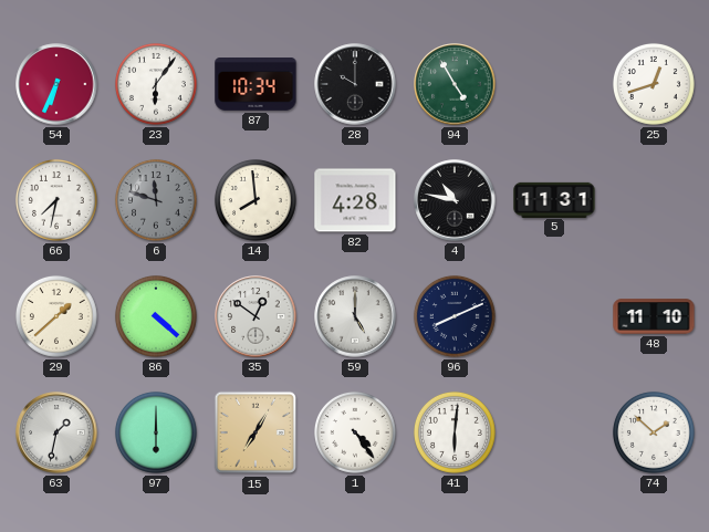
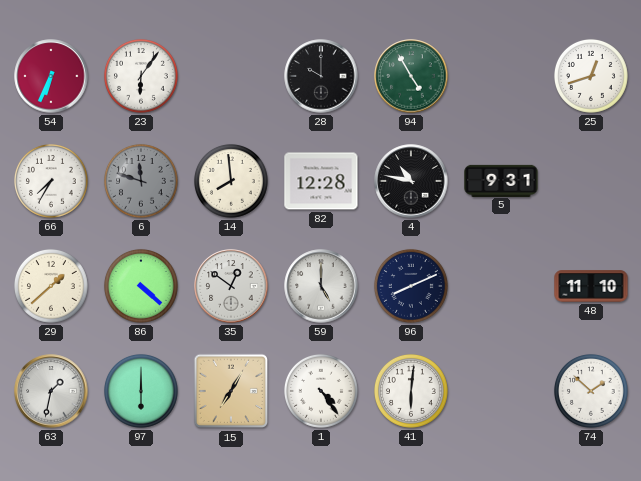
87: 10:34 -> none (256, 85)
66: 7:32 -> 7:35 (51, 181)
82: 4:28 -> 12:28 (321, 181)
5: 11:31 -> 9:31 (501, 180)
